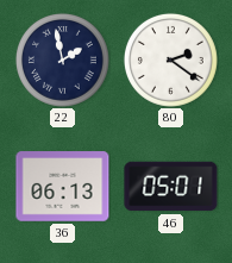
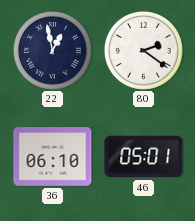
22: 1:58 -> 12:58 (52, 50)
36: 06:13 -> 06:10 (53, 157)
